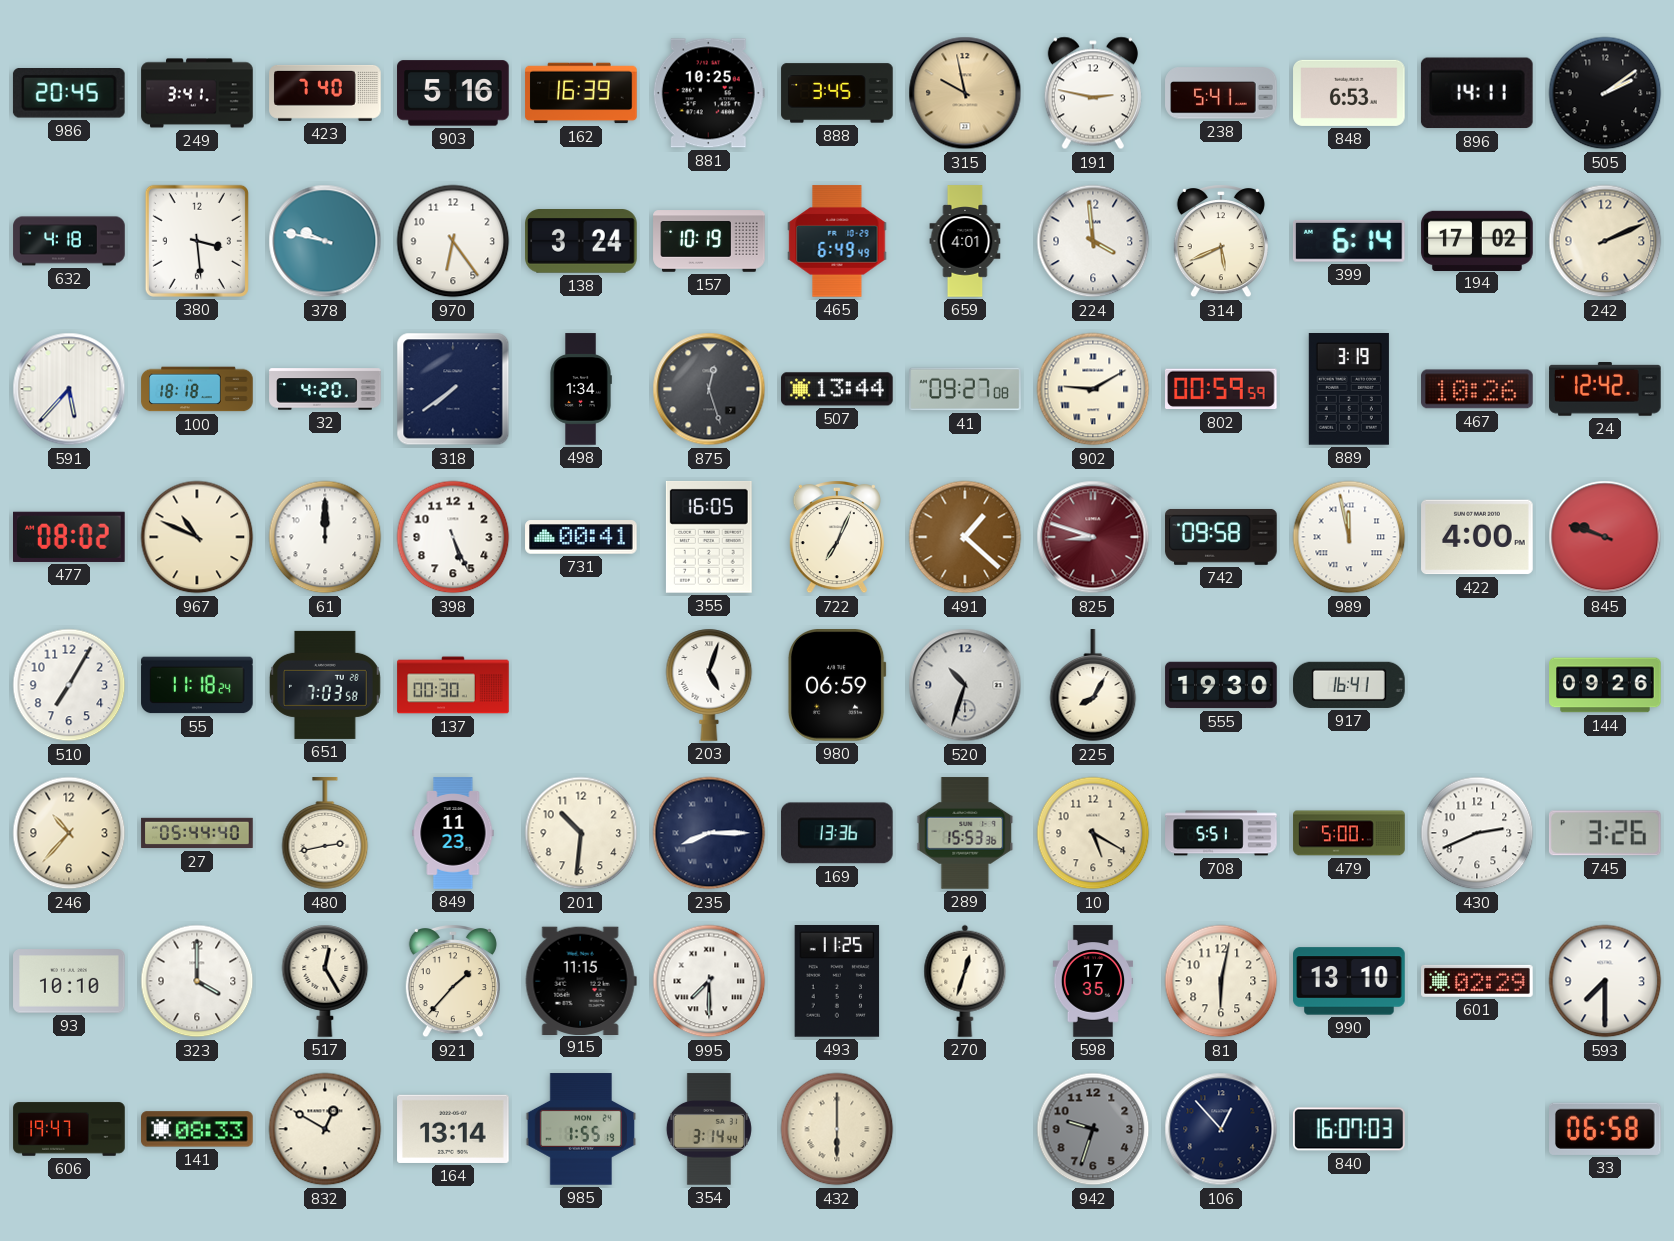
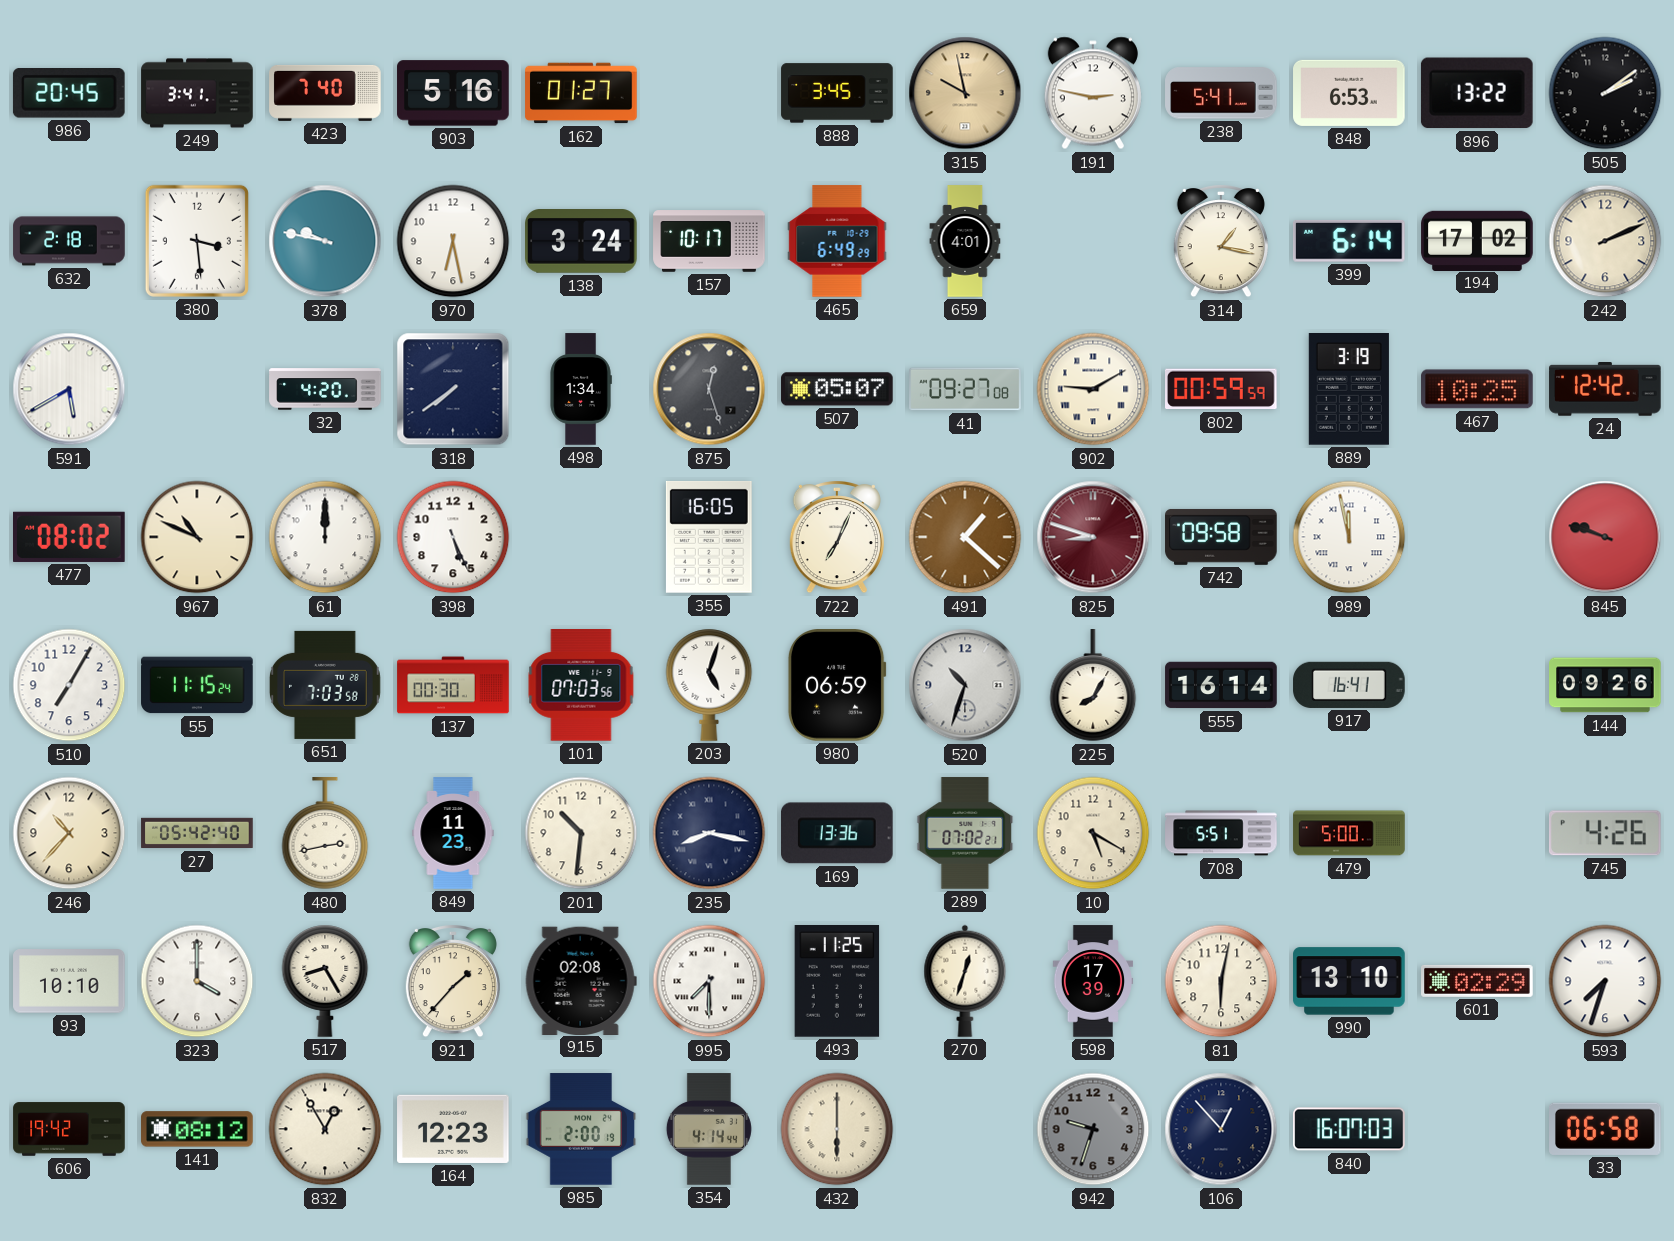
162: 16:39 -> 01:27 (581, 93)
881: 10:25 -> none (709, 93)
896: 14:11 -> 13:22 (1477, 93)
632: 4:18 -> 2:18 (69, 241)
970: 6:24 -> 6:28 (453, 241)
157: 10:19 -> 10:17 (709, 241)
465: 6:49:49 -> 6:49:29 (837, 241)
224: 3:59 -> none (1093, 241)
314: 5:41 -> 1:17 (1221, 242)
591: 5:37 -> 5:40 (69, 389)
100: 18:18 -> none (197, 389)
507: 13:44 -> 05:07 (837, 389)
467: 10:26 -> 10:25 (1477, 389)
731: 00:41 -> none (581, 537)
422: 4:00 -> none (1477, 537)
55: 11:18 -> 11:15 (197, 685)
101: none -> 07:03 (581, 686)
555: 19:30 -> 16:14 (1221, 685)
27: 05:44 -> 05:42 (197, 833)
235: 8:15 -> 8:17 (709, 833)
289: 15:53 -> 07:02 (965, 833)
430: 2:41 -> none (1477, 833)
745: 3:26 -> 4:26 (1605, 833)
517: 12:25 -> 8:25 (325, 981)
915: 11:15 -> 02:08 (581, 980)
598: 17:35 -> 17:39 (1093, 981)
593: 7:30 -> 7:33 (1605, 981)
606: 19:47 -> 19:42 (69, 1129)
141: 08:33 -> 08:12 (197, 1129)
832: 12:50 -> 12:55 (325, 1129)
164: 13:14 -> 12:23 (453, 1129)
985: 1:55 -> 2:00 (581, 1129)
354: 3:14 -> 4:14 (709, 1129)
